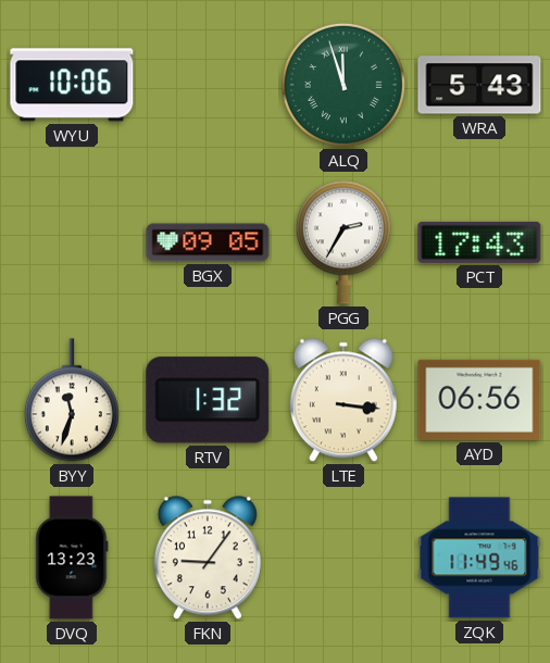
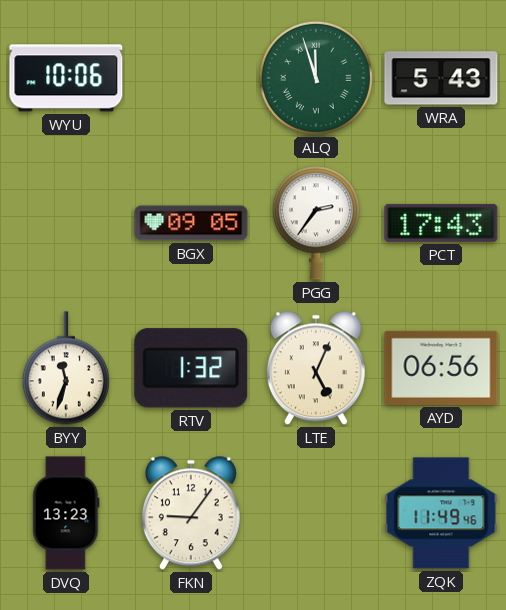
PGG: 2:35 -> 2:36 (316, 223)
LTE: 3:16 -> 5:04 (316, 368)
